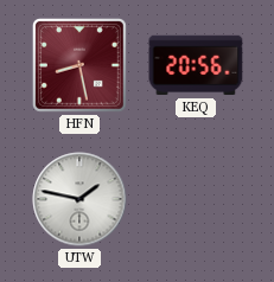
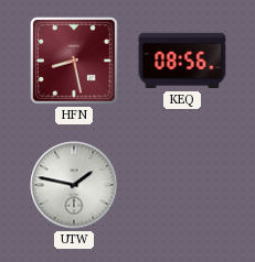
KEQ: 20:56 -> 08:56 (182, 61)
